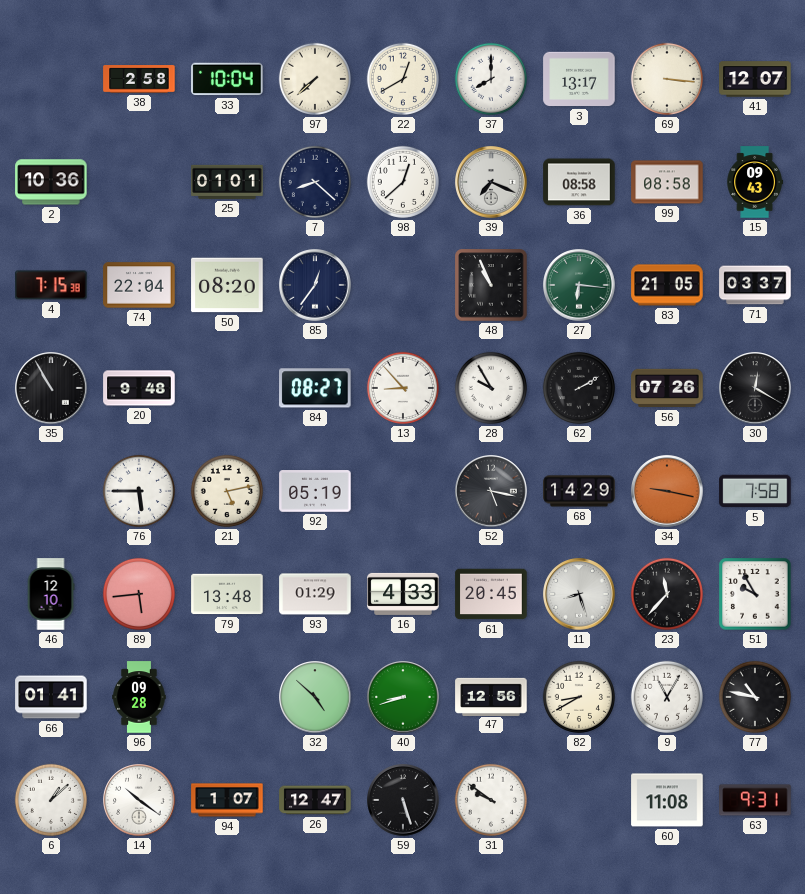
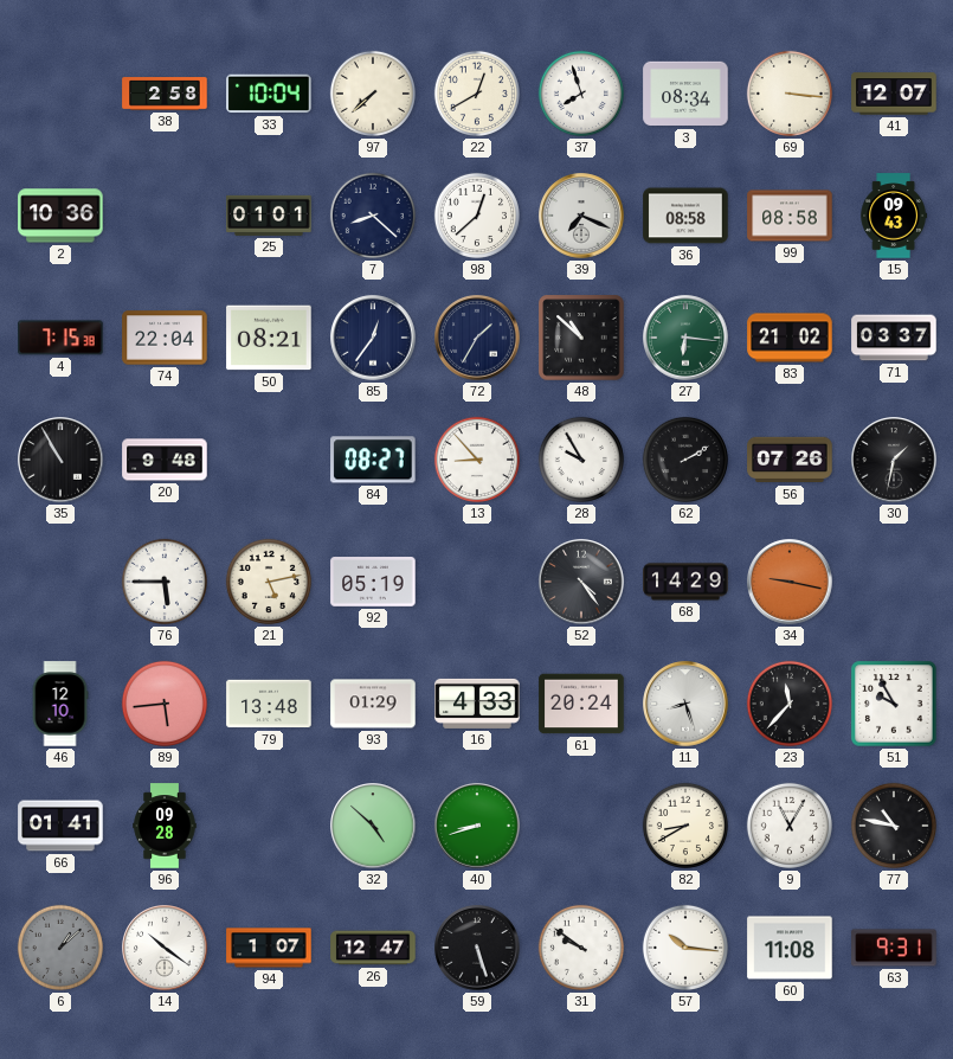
37: 8:00 -> 7:57 (581, 94)
3: 13:17 -> 08:34 (685, 94)
50: 08:20 -> 08:21 (269, 338)
72: none -> 1:35 (477, 338)
48: 10:56 -> 10:52 (581, 338)
83: 21:05 -> 21:02 (790, 338)
30: 12:20 -> 1:32 (894, 460)
52: 5:17 -> 4:24 (581, 582)
5: 7:58 -> none (755, 491)
61: 20:45 -> 20:24 (581, 704)
47: 12:56 -> none (491, 696)
6 dial: white -> grey (60, 948)
57: none -> 10:16 (685, 948)
